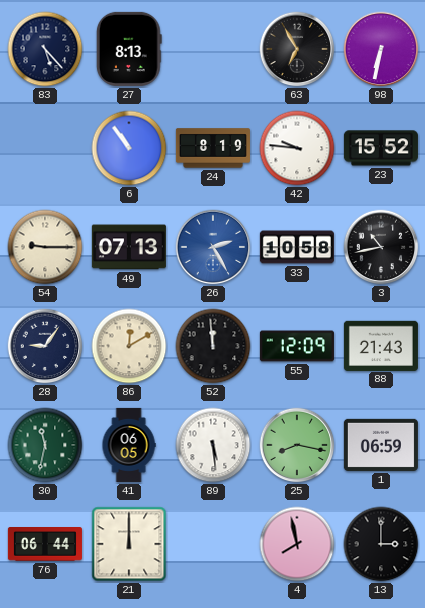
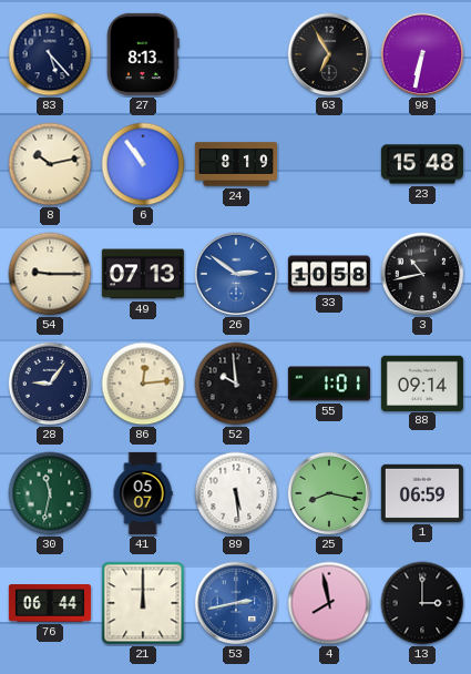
8: none -> 10:13 (50, 164)
42: 9:46 -> none (297, 148)
23: 15:52 -> 15:48 (422, 164)
26: 2:25 -> 2:51 (236, 274)
86: 12:10 -> 12:14 (143, 384)
52: 11:59 -> 9:59 (236, 384)
55: 12:09 -> 1:01 (329, 384)
88: 21:43 -> 09:14 (422, 382)
41: 06:05 -> 05:07 (143, 493)
53: none -> 2:43 (236, 603)
